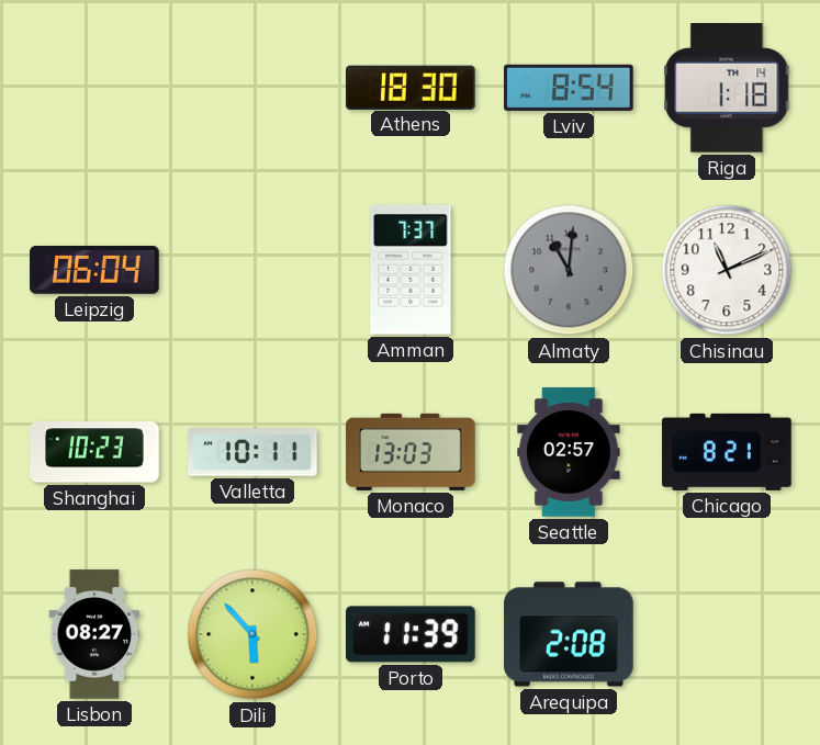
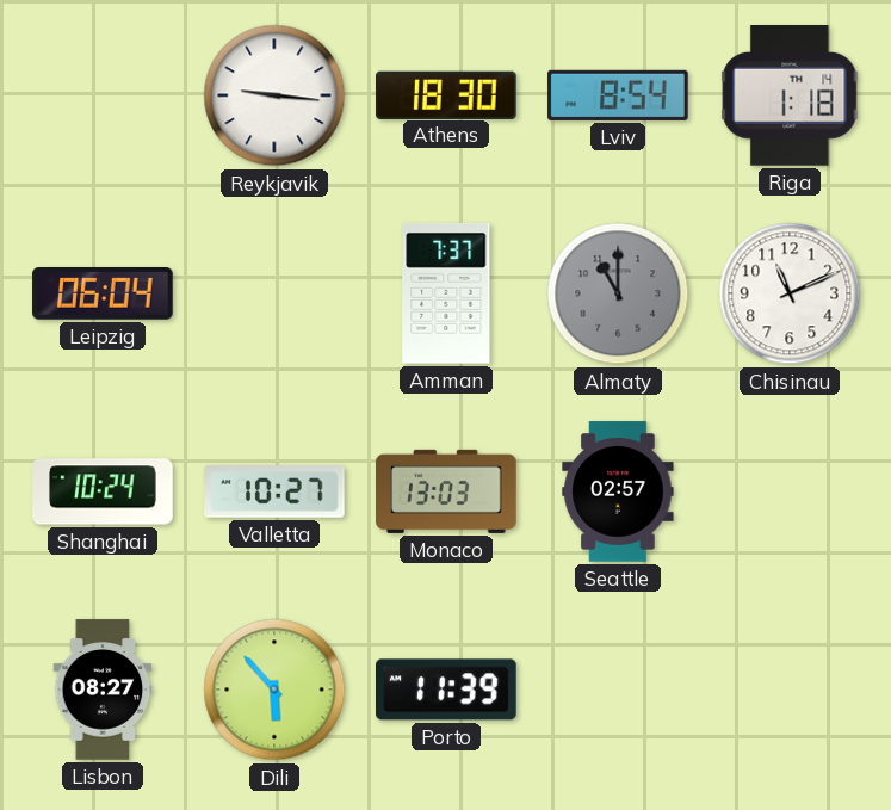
Reykjavik: none -> 9:16 (274, 95)
Almaty: 11:01 -> 11:00 (618, 293)
Shanghai: 10:23 -> 10:24 (103, 491)
Valletta: 10:11 -> 10:27 (274, 493)
Chicago: 8:21 -> none (727, 452)
Arequipa: 2:08 -> none (569, 634)
